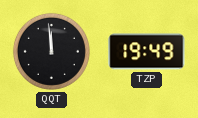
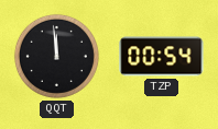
TZP: 19:49 -> 00:54 (162, 57)
